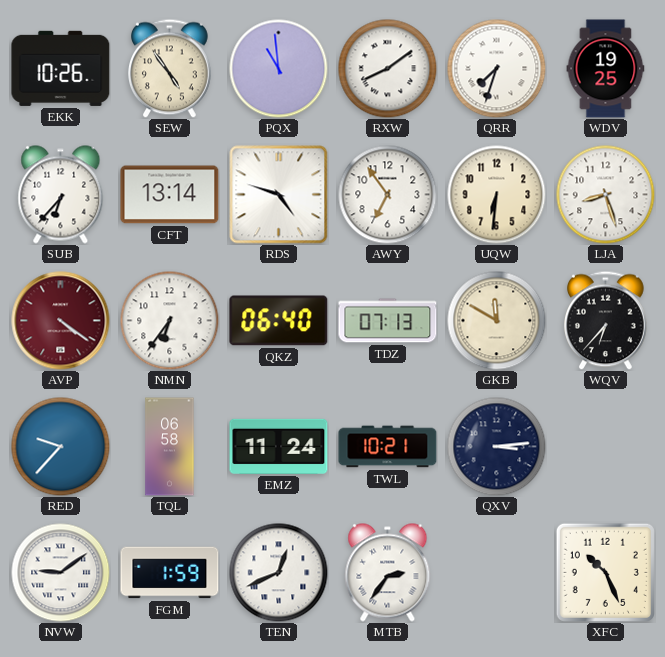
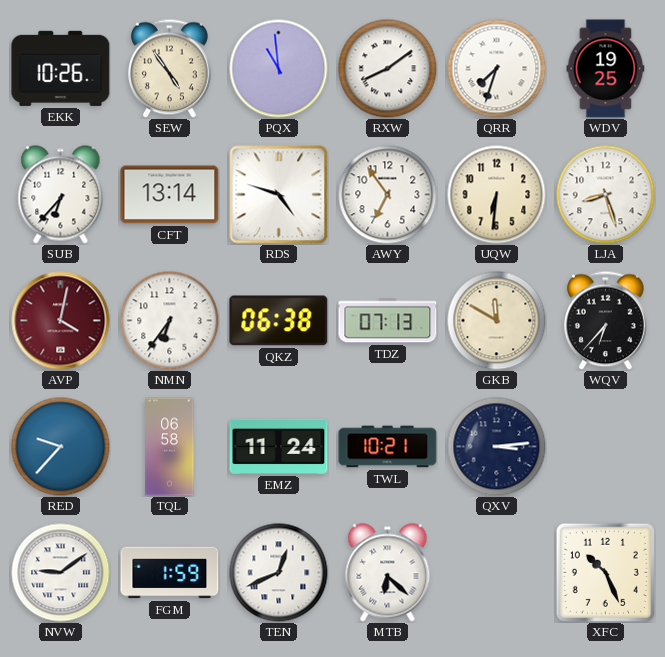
AVP: 4:21 -> 4:02 (61, 321)
QKZ: 06:40 -> 06:38 (279, 321)
MTB: 2:36 -> 6:22 (388, 573)
